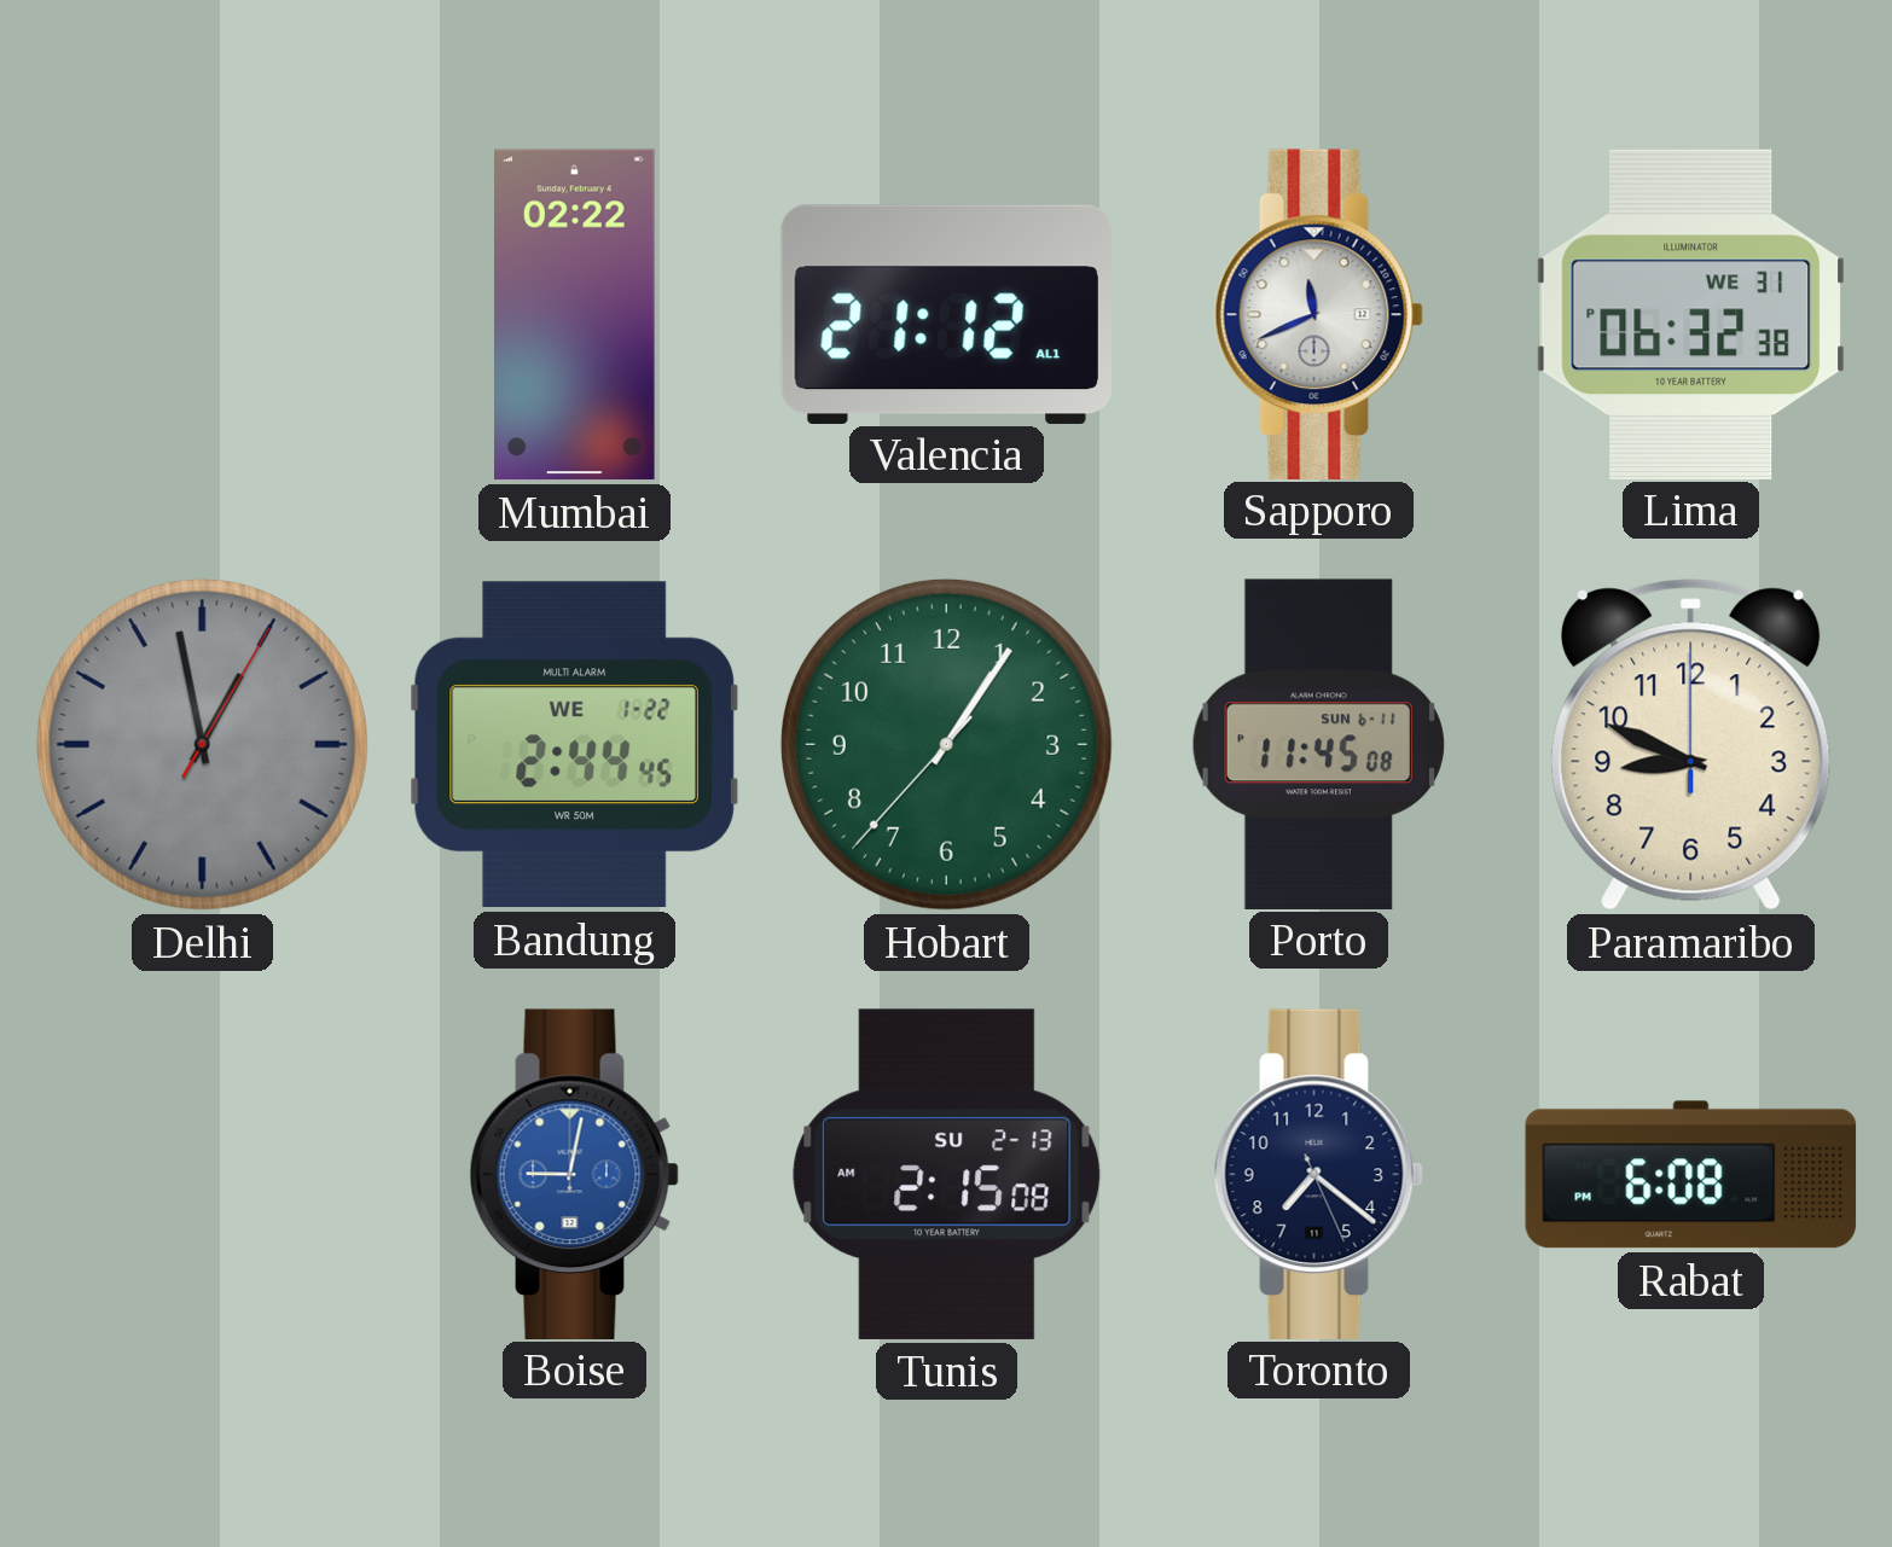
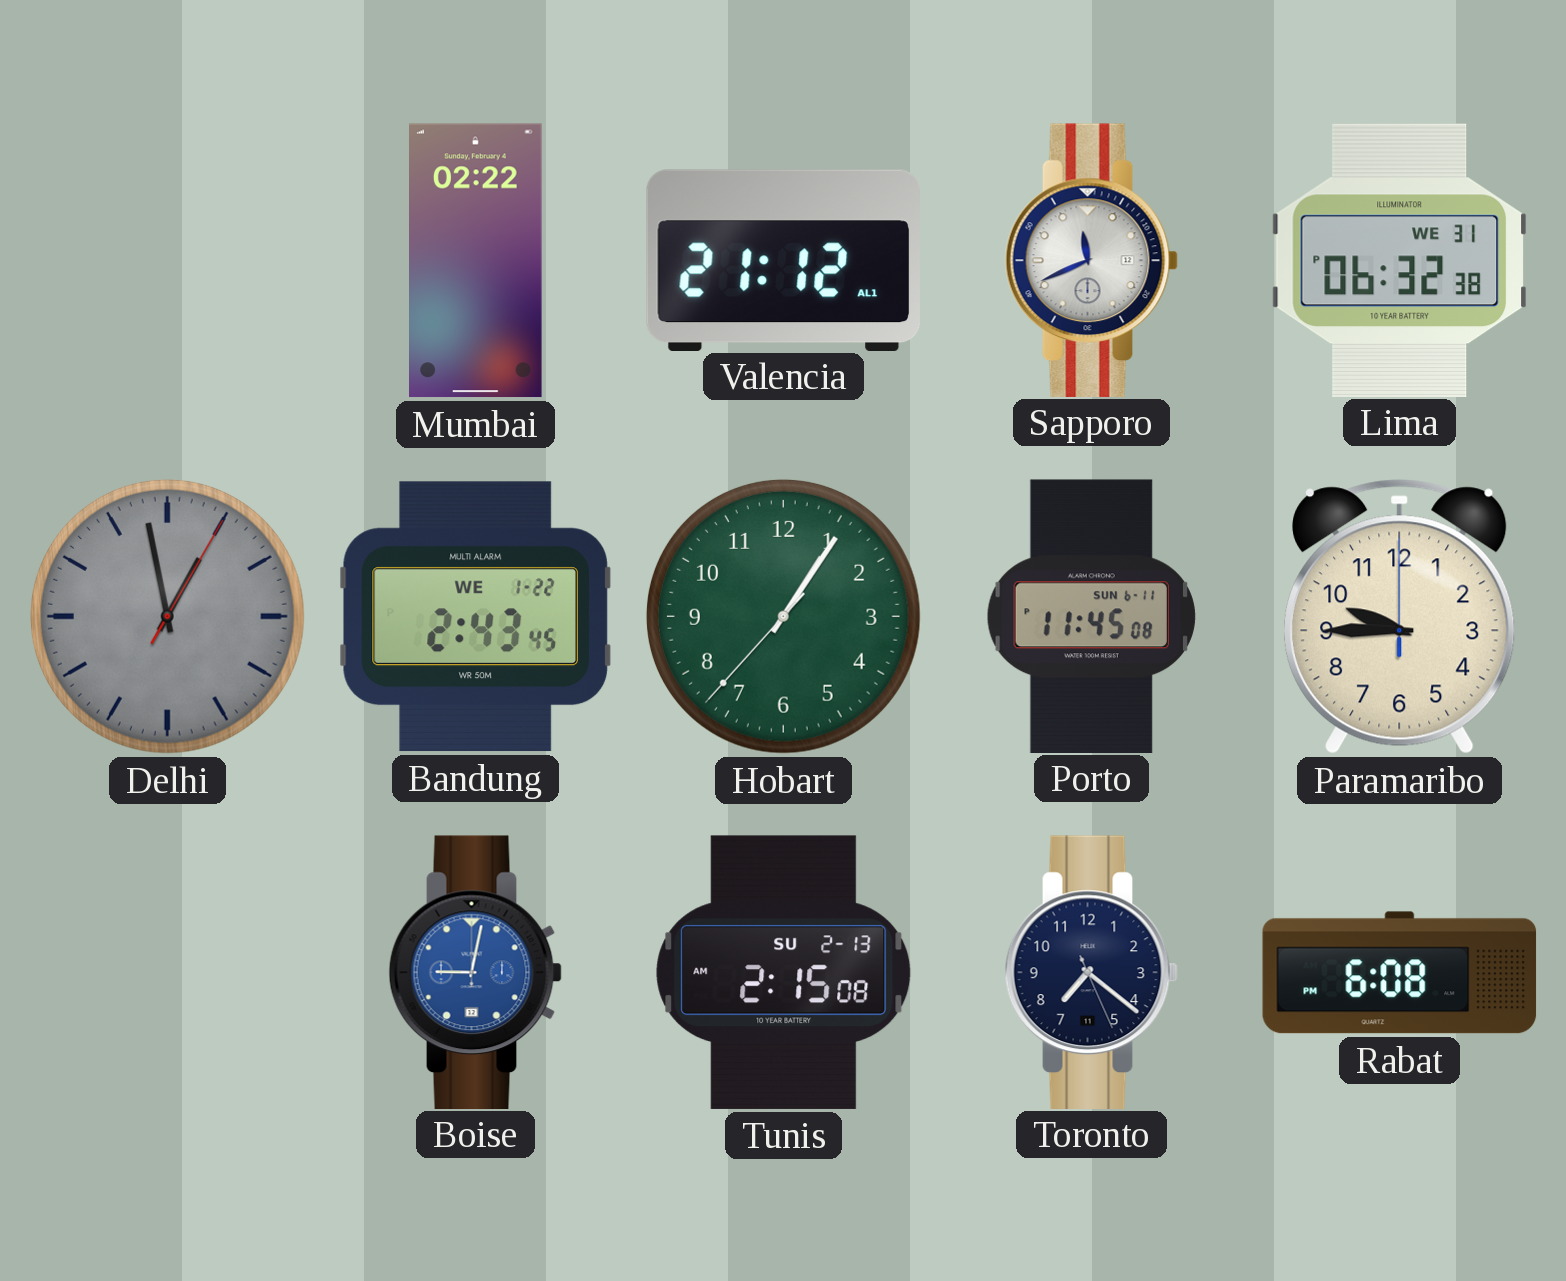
Bandung: 2:44 -> 2:43 (475, 617)
Paramaribo: 8:49 -> 9:45 (1400, 617)
